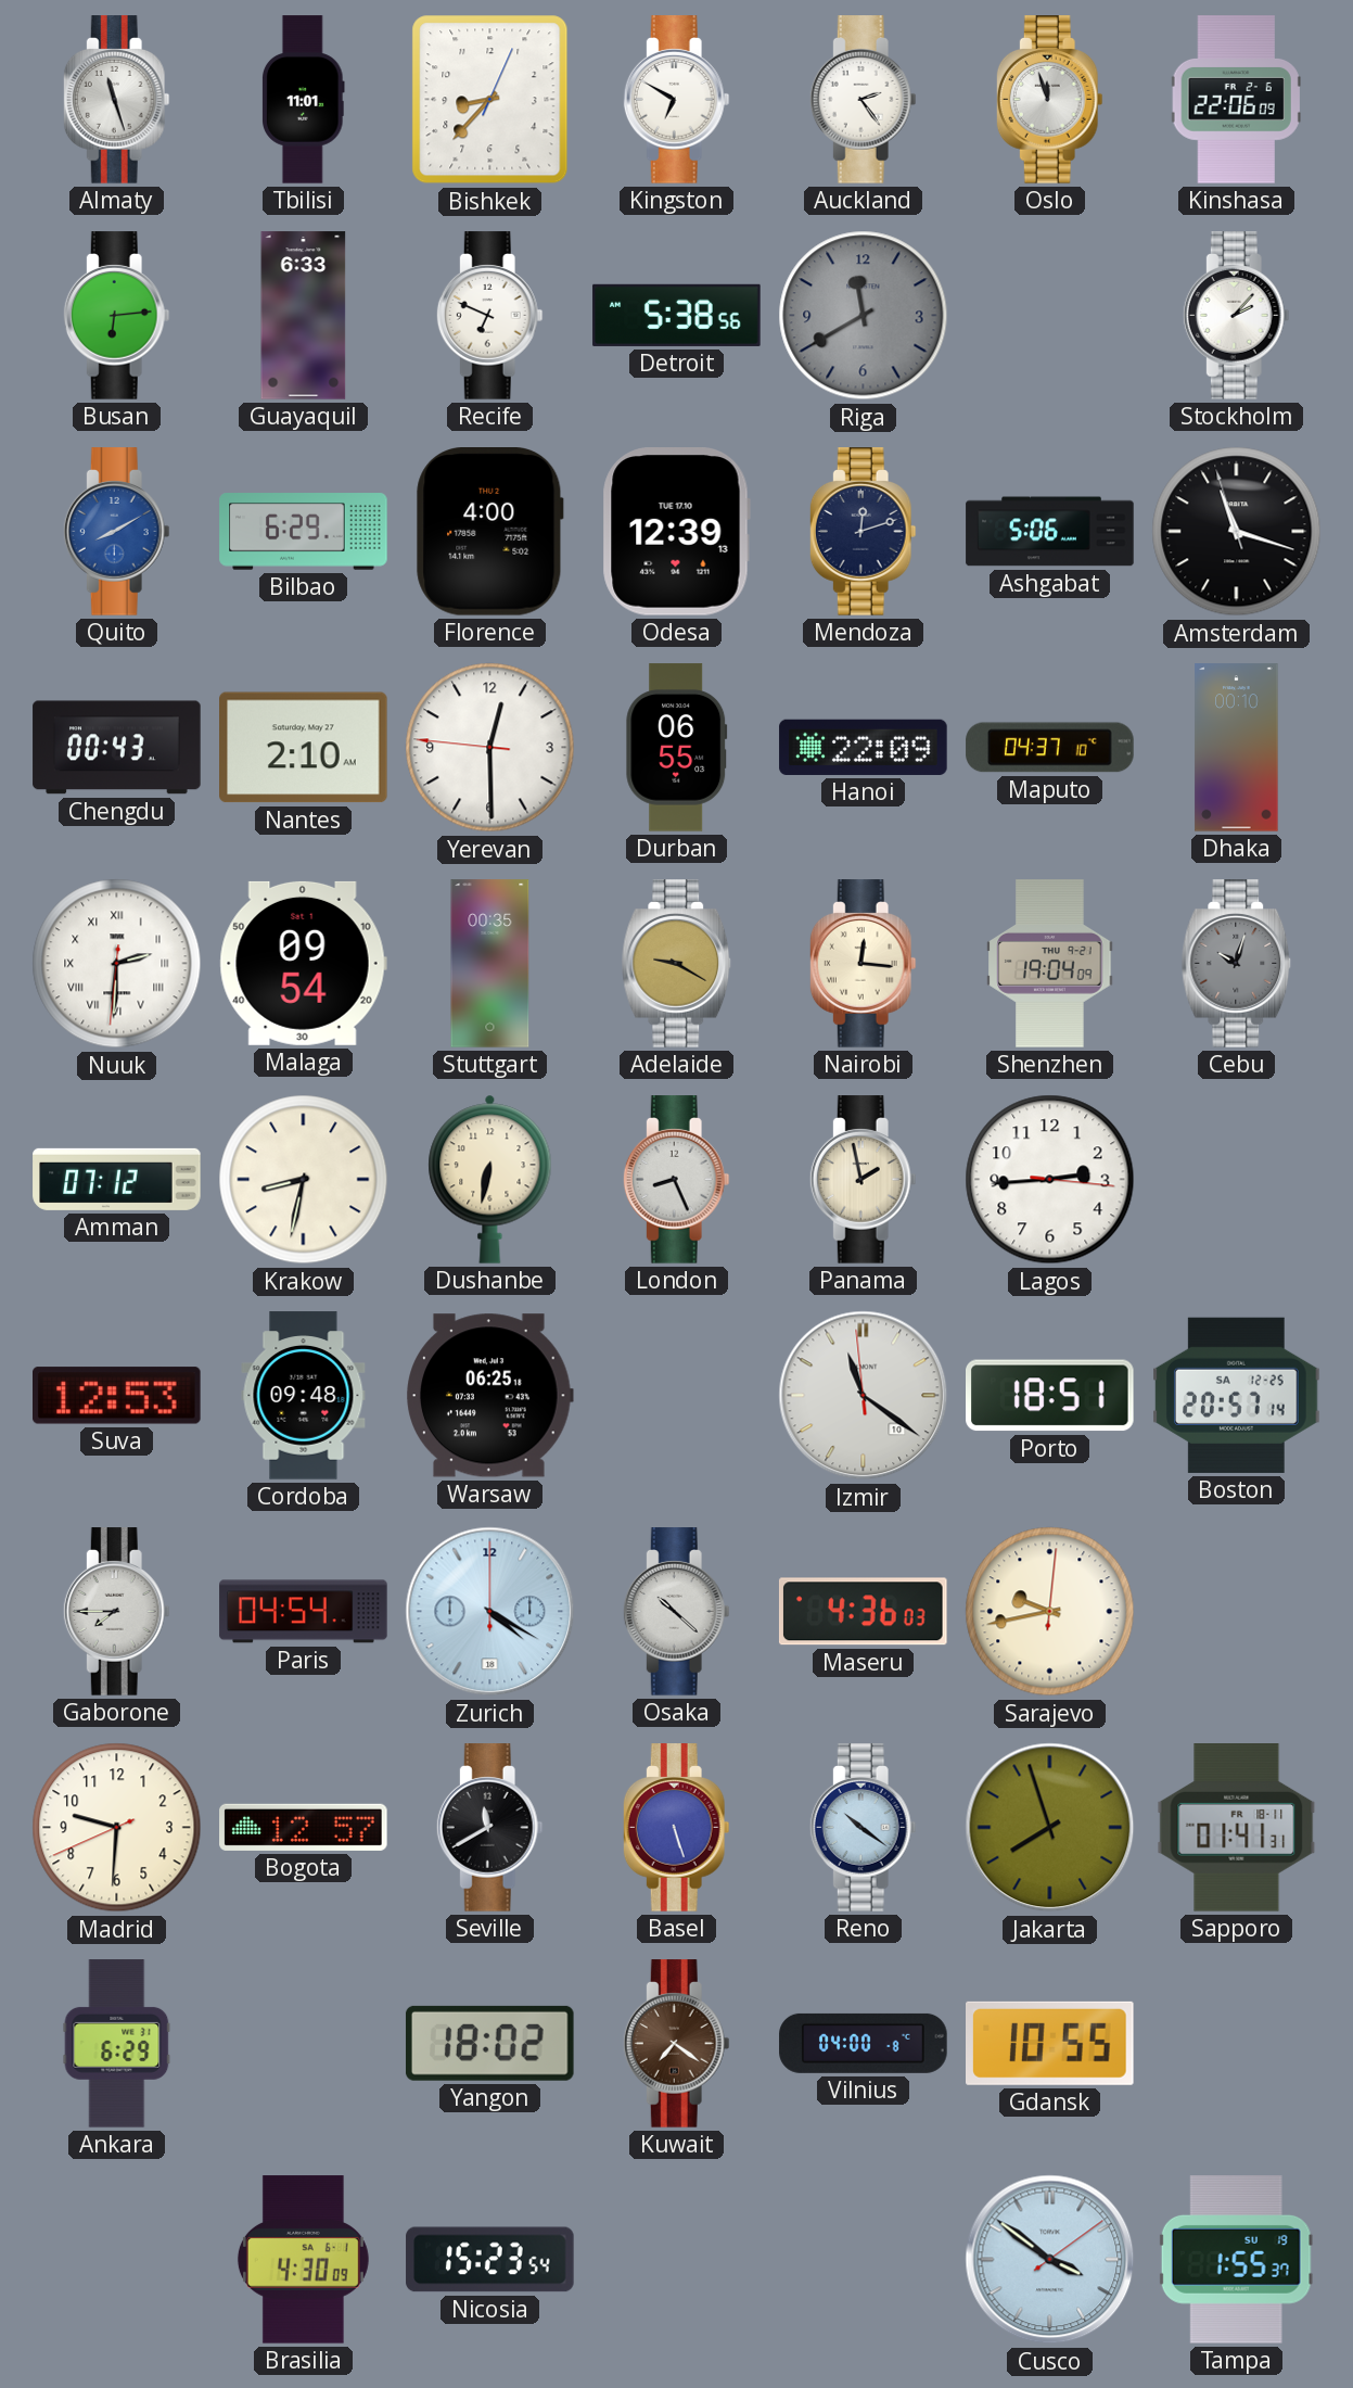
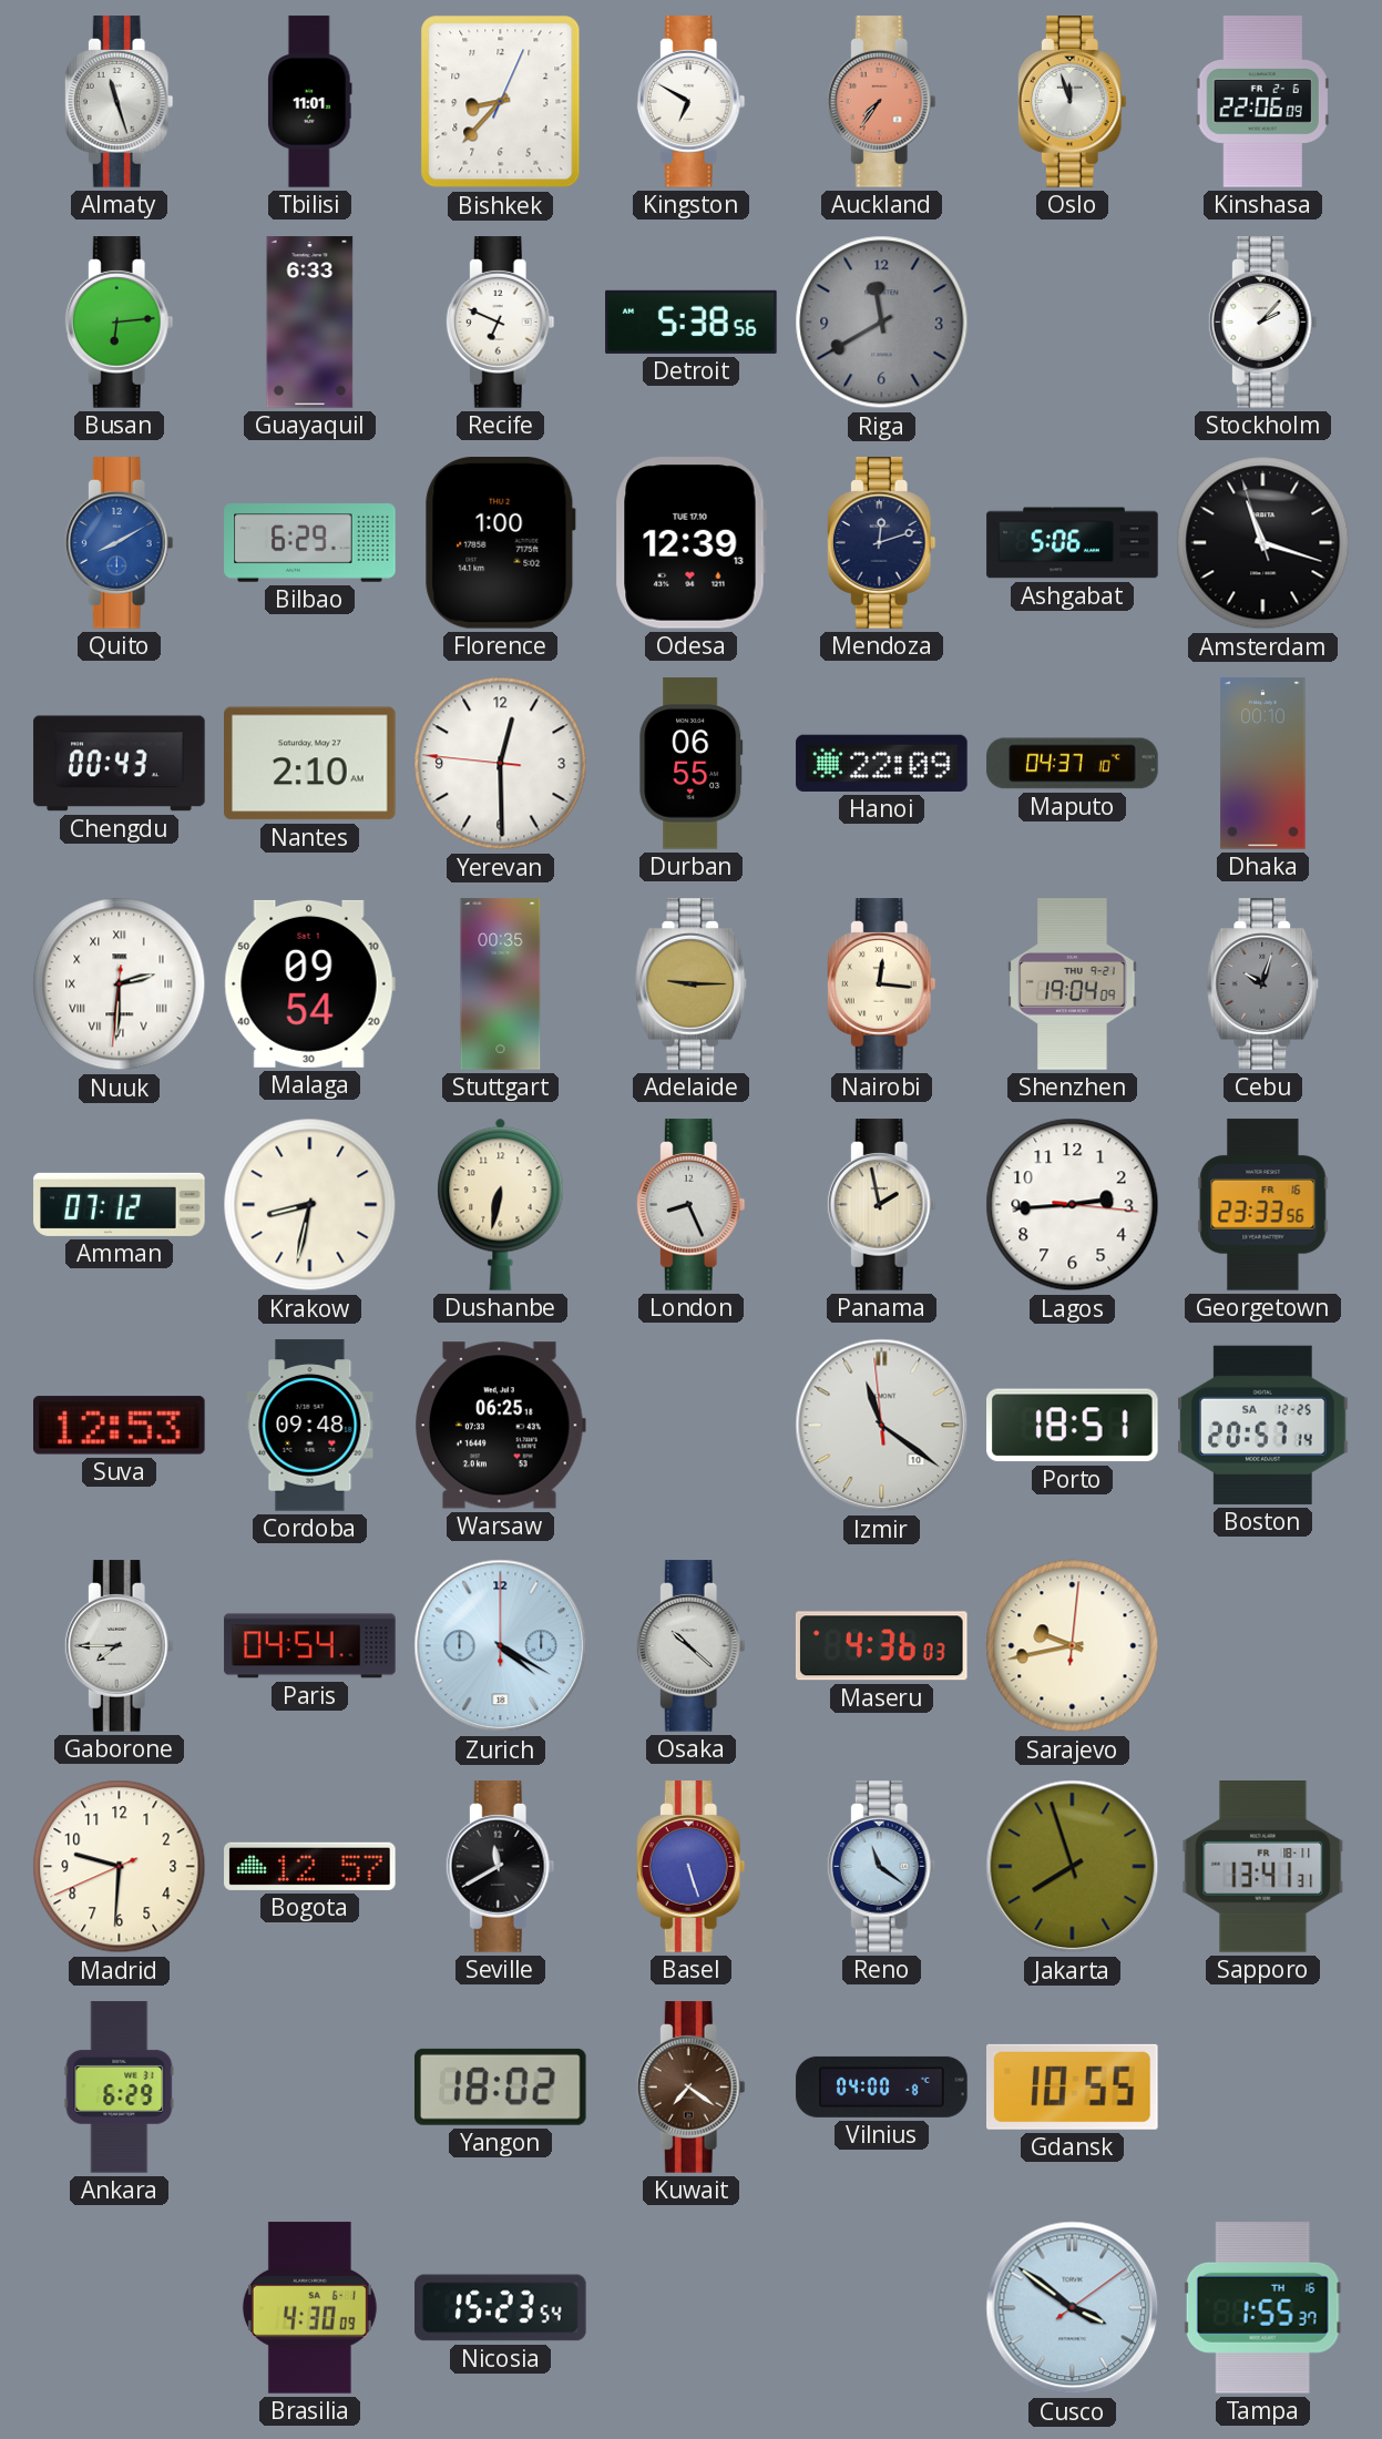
Auckland: 2:24 -> 7:36 (881, 102)
Auckland dial: white -> salmon (881, 102)
Florence: 4:00 -> 1:00 (500, 543)
Adelaide: 9:20 -> 9:15 (692, 984)
Georgetown: none -> 23:33 (1263, 1205)
Reno: 10:21 -> 11:21 (881, 1867)
Sapporo: 01:41 -> 13:41 (1263, 1867)
Tampa date: SU 19 -> TH 16 (1262, 2308)
